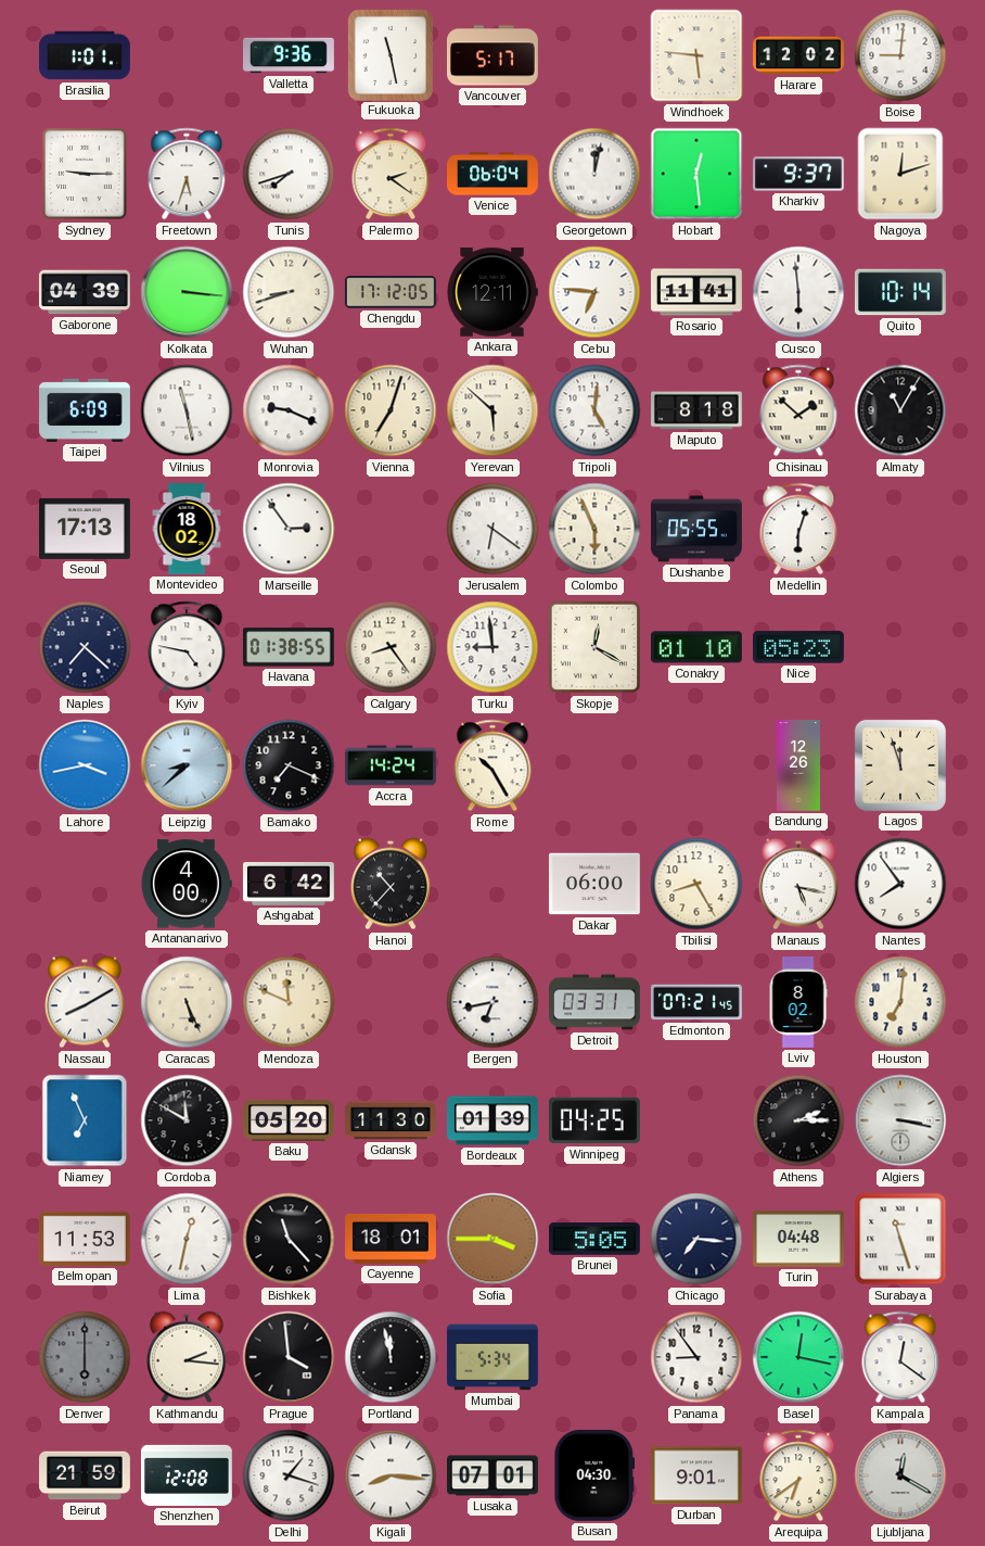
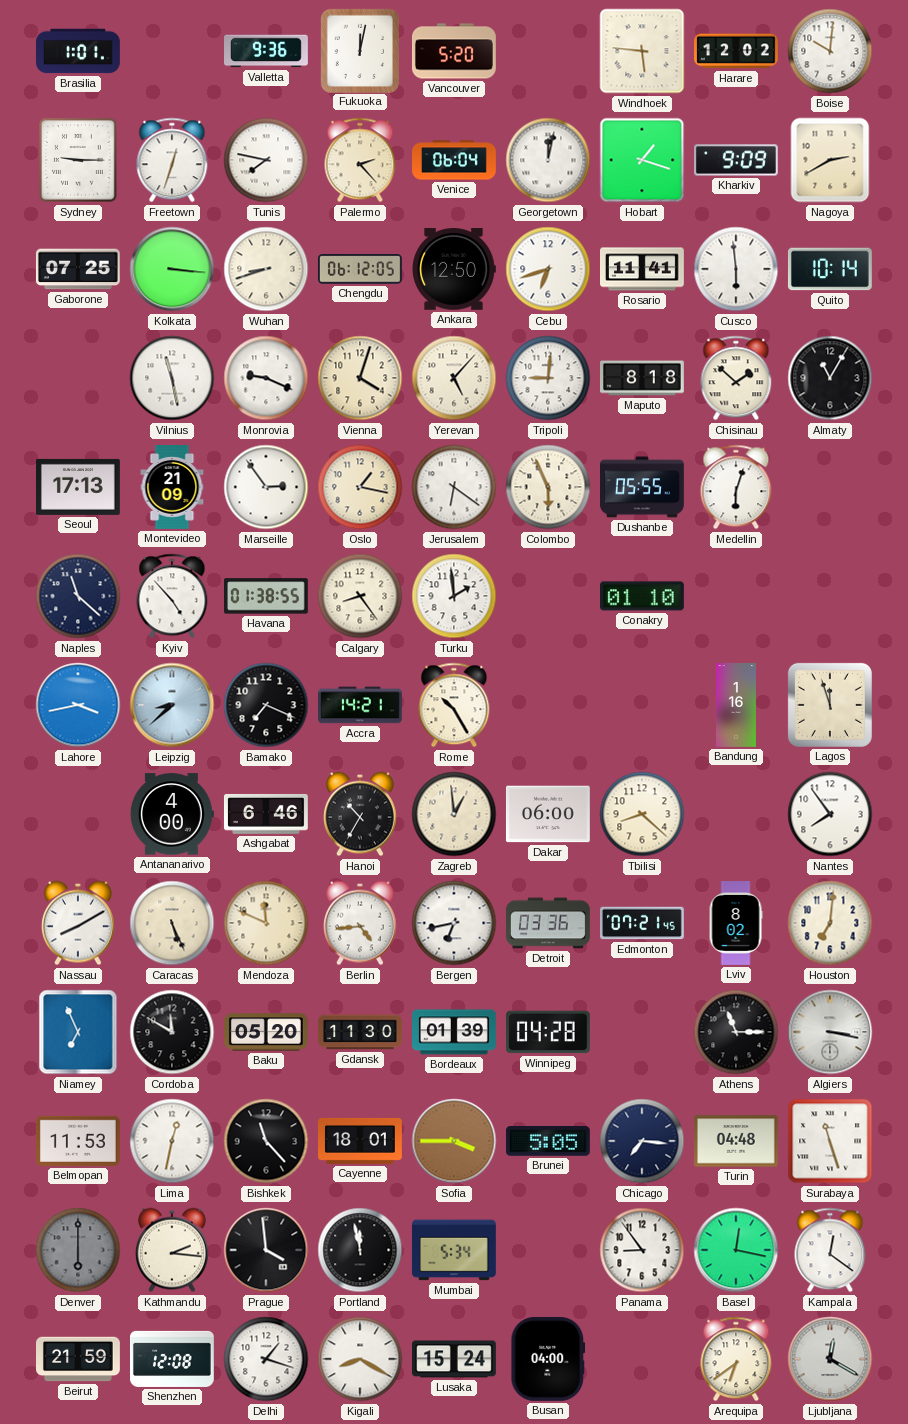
Fukuoka: 11:28 -> 12:02 (360, 50)
Vancouver: 5:17 -> 5:20 (455, 51)
Boise: 9:01 -> 10:01 (830, 51)
Freetown: 5:33 -> 12:33 (172, 160)
Tunis: 7:42 -> 7:47 (266, 160)
Palermo: 2:21 -> 2:23 (360, 160)
Hobart: 12:29 -> 1:18 (642, 160)
Kharkiv: 9:37 -> 9:09 (737, 160)
Nagoya: 12:12 -> 2:40 (830, 160)
Gaborone: 04:39 -> 07:25 (78, 269)
Chengdu: 17:12 -> 06:12 (360, 269)
Ankara: 12:11 -> 12:50 (454, 269)
Cebu: 6:46 -> 6:42 (548, 269)
Taipei: 6:09 -> none (86, 410)
Vienna: 7:03 -> 4:03 (360, 378)
Yerevan: 5:52 -> 5:07 (454, 378)
Tripoli: 5:01 -> 9:01 (548, 378)
Montevideo: 18:02 -> 21:09 (172, 488)
Oslo: none -> 1:17 (360, 487)
Naples: 7:22 -> 11:22 (78, 596)
Kyiv: 4:47 -> 4:53 (172, 596)
Turku: 8:59 -> 1:59 (454, 596)
Skopje: 12:20 -> none (594, 647)
Nice: 05:23 -> none (798, 647)
Accra: 14:24 -> 14:21 (361, 705)
Bandung: 12:26 -> 1:16 (736, 706)
Ashgabat: 6:42 -> 6:46 (266, 814)
Hanoi: 10:37 -> 10:35 (360, 814)
Zagreb: none -> 12:59 (454, 814)
Tbilisi: 8:25 -> 8:22 (642, 814)
Manaus: 5:17 -> none (798, 884)
Berlin: none -> 4:44 (360, 923)
Detroit: 03:31 -> 03:36 (549, 923)
Winnipeg: 04:25 -> 04:28 (548, 1032)
Athens: 2:15 -> 11:15 (736, 1032)
Kigali: 8:16 -> 8:20 (360, 1359)
Lusaka: 07:01 -> 15:24 (455, 1359)
Busan: 04:30 -> 04:00 (548, 1359)
Durban: 9:01 -> none (696, 1475)
